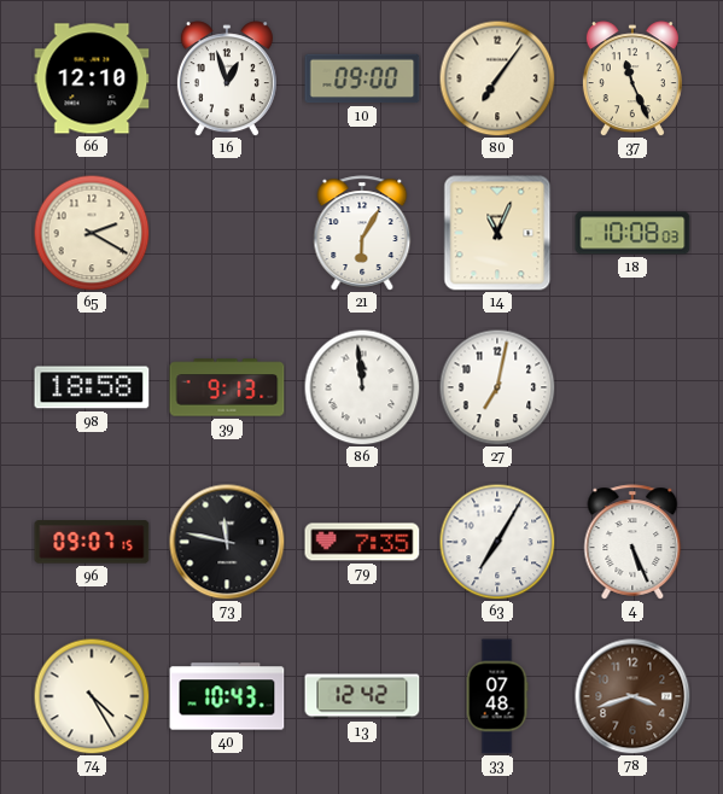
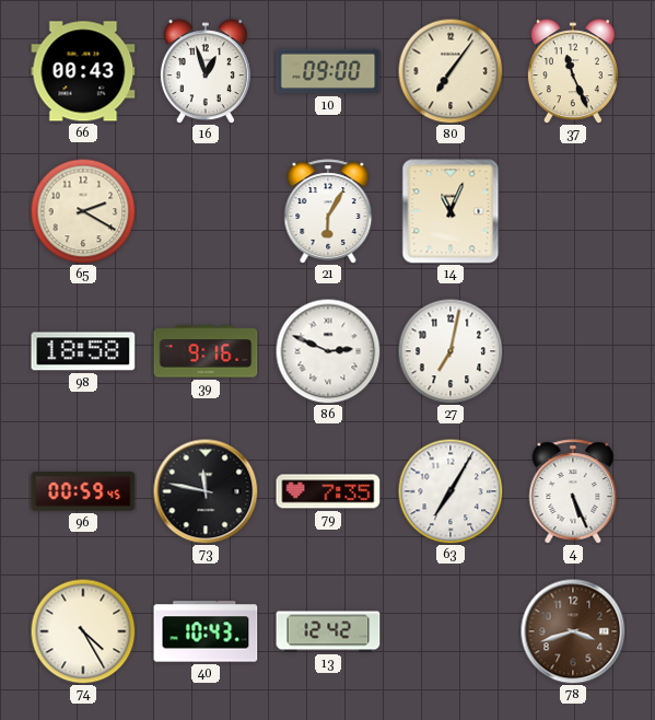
66: 12:10 -> 00:43 (83, 71)
18: 10:08 -> none (632, 233)
39: 9:13 -> 9:16 (206, 351)
86: 11:59 -> 2:49 (328, 351)
96: 09:07 -> 00:59 (83, 491)
33: 07:48 -> none (497, 696)
